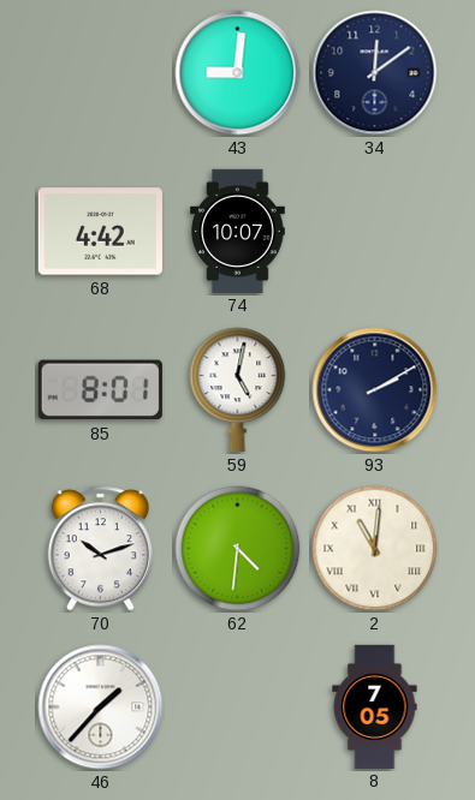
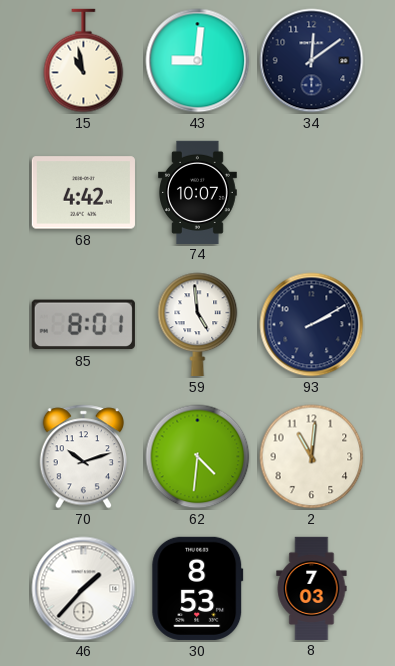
15: none -> 10:58 (84, 61)
59: 5:02 -> 4:59 (198, 324)
2 numerals: Roman -> Arabic (312, 457)
30: none -> 8:53 (198, 588)
8: 7:05 -> 7:03 (312, 588)
